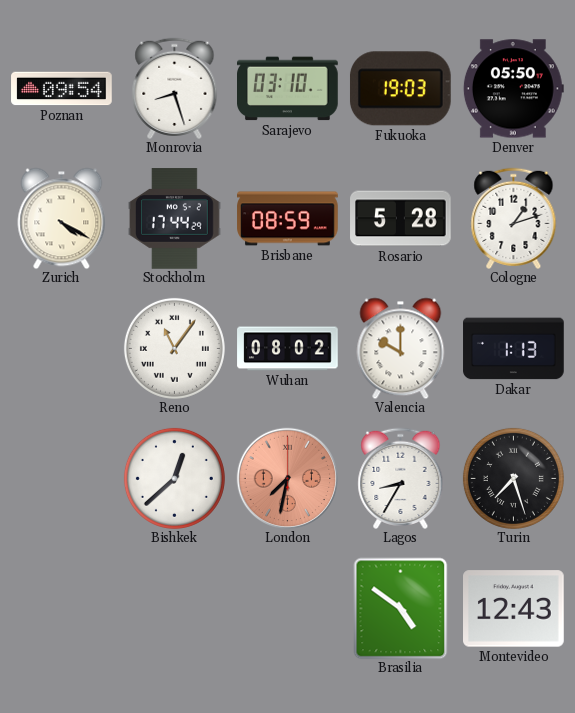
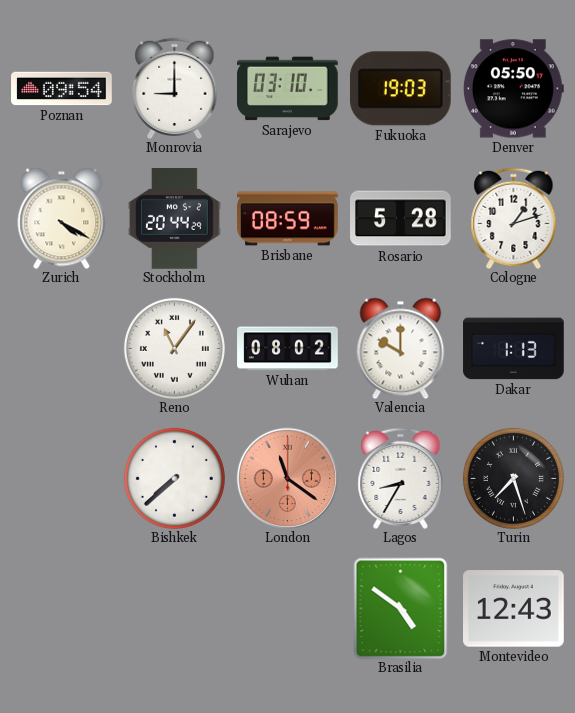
Monrovia: 8:27 -> 9:00 (175, 88)
Stockholm: 17:44 -> 20:44 (175, 219)
Bishkek: 12:38 -> 7:38 (174, 478)
London: 7:32 -> 11:21 (287, 478)
